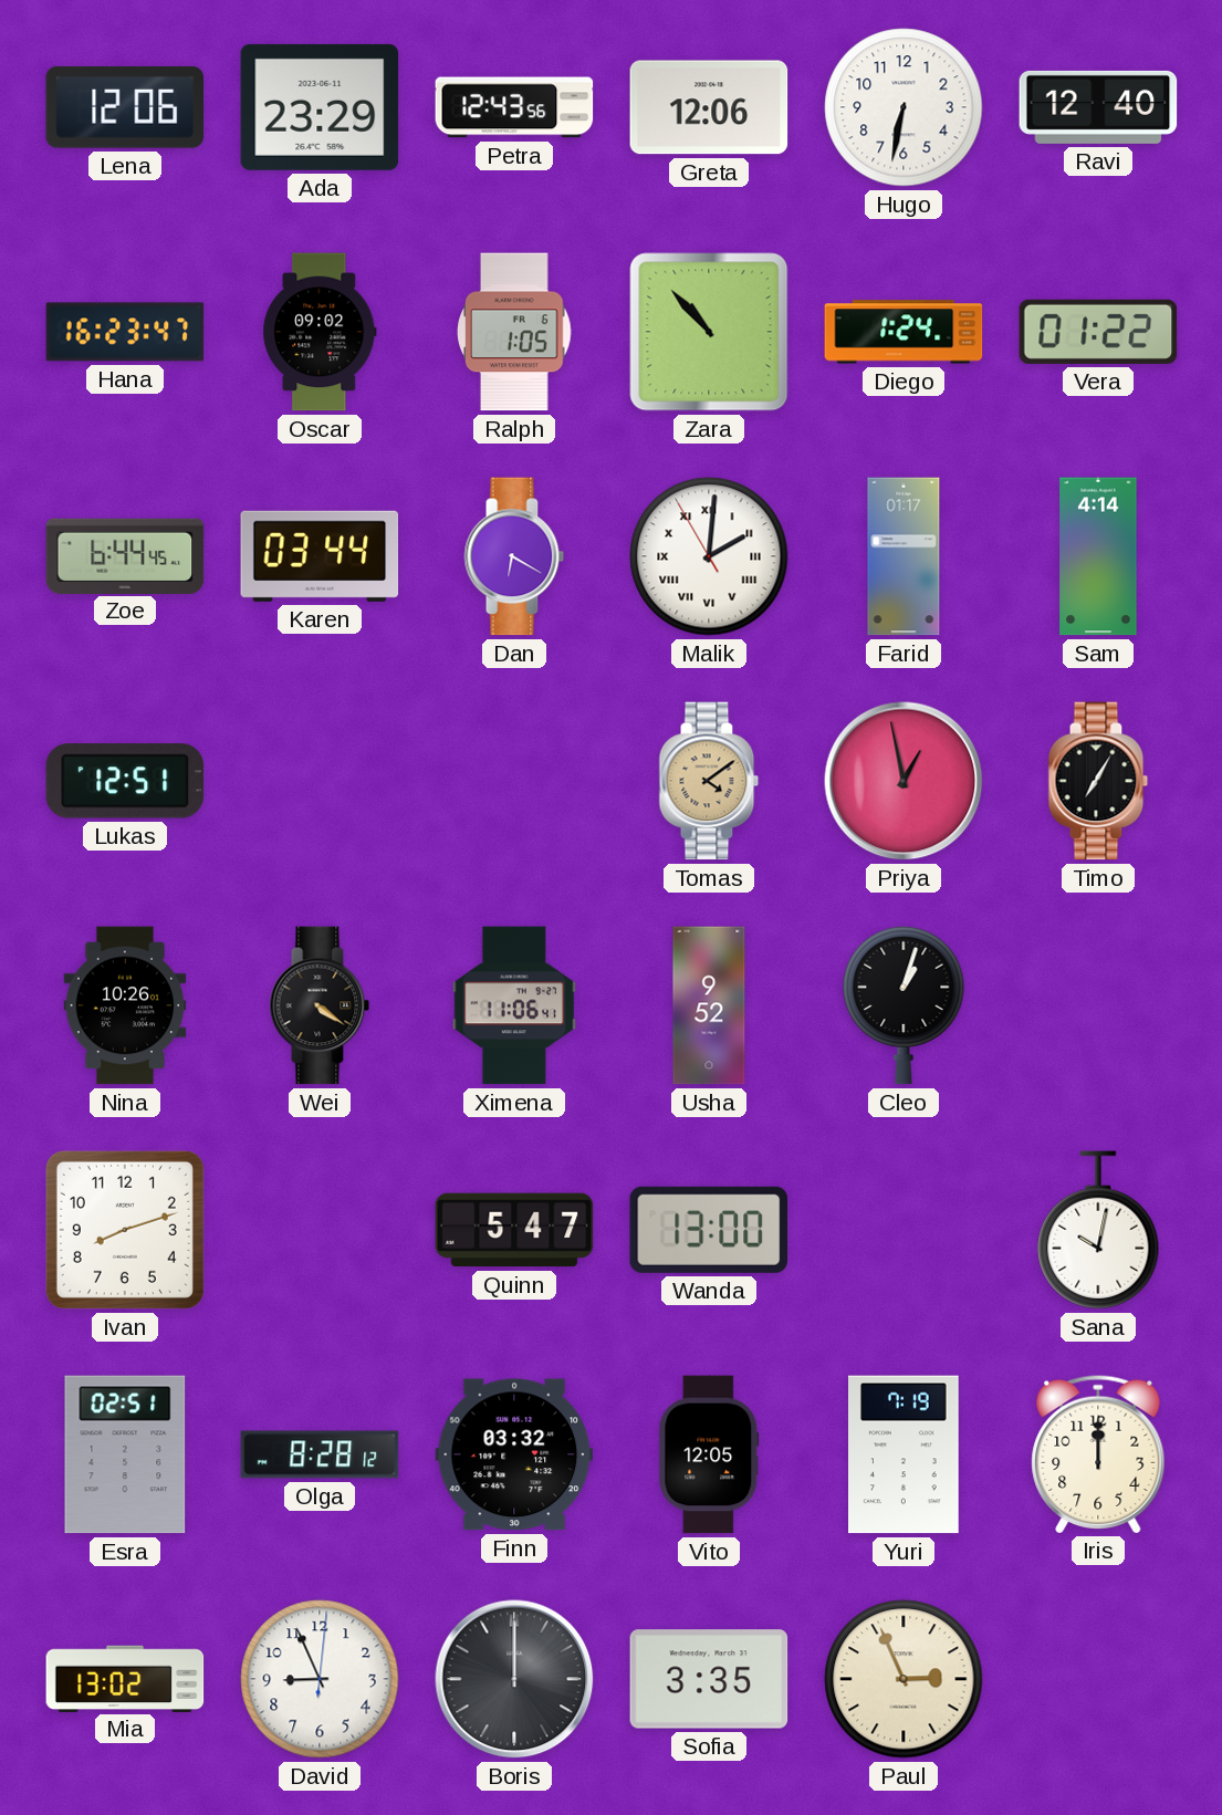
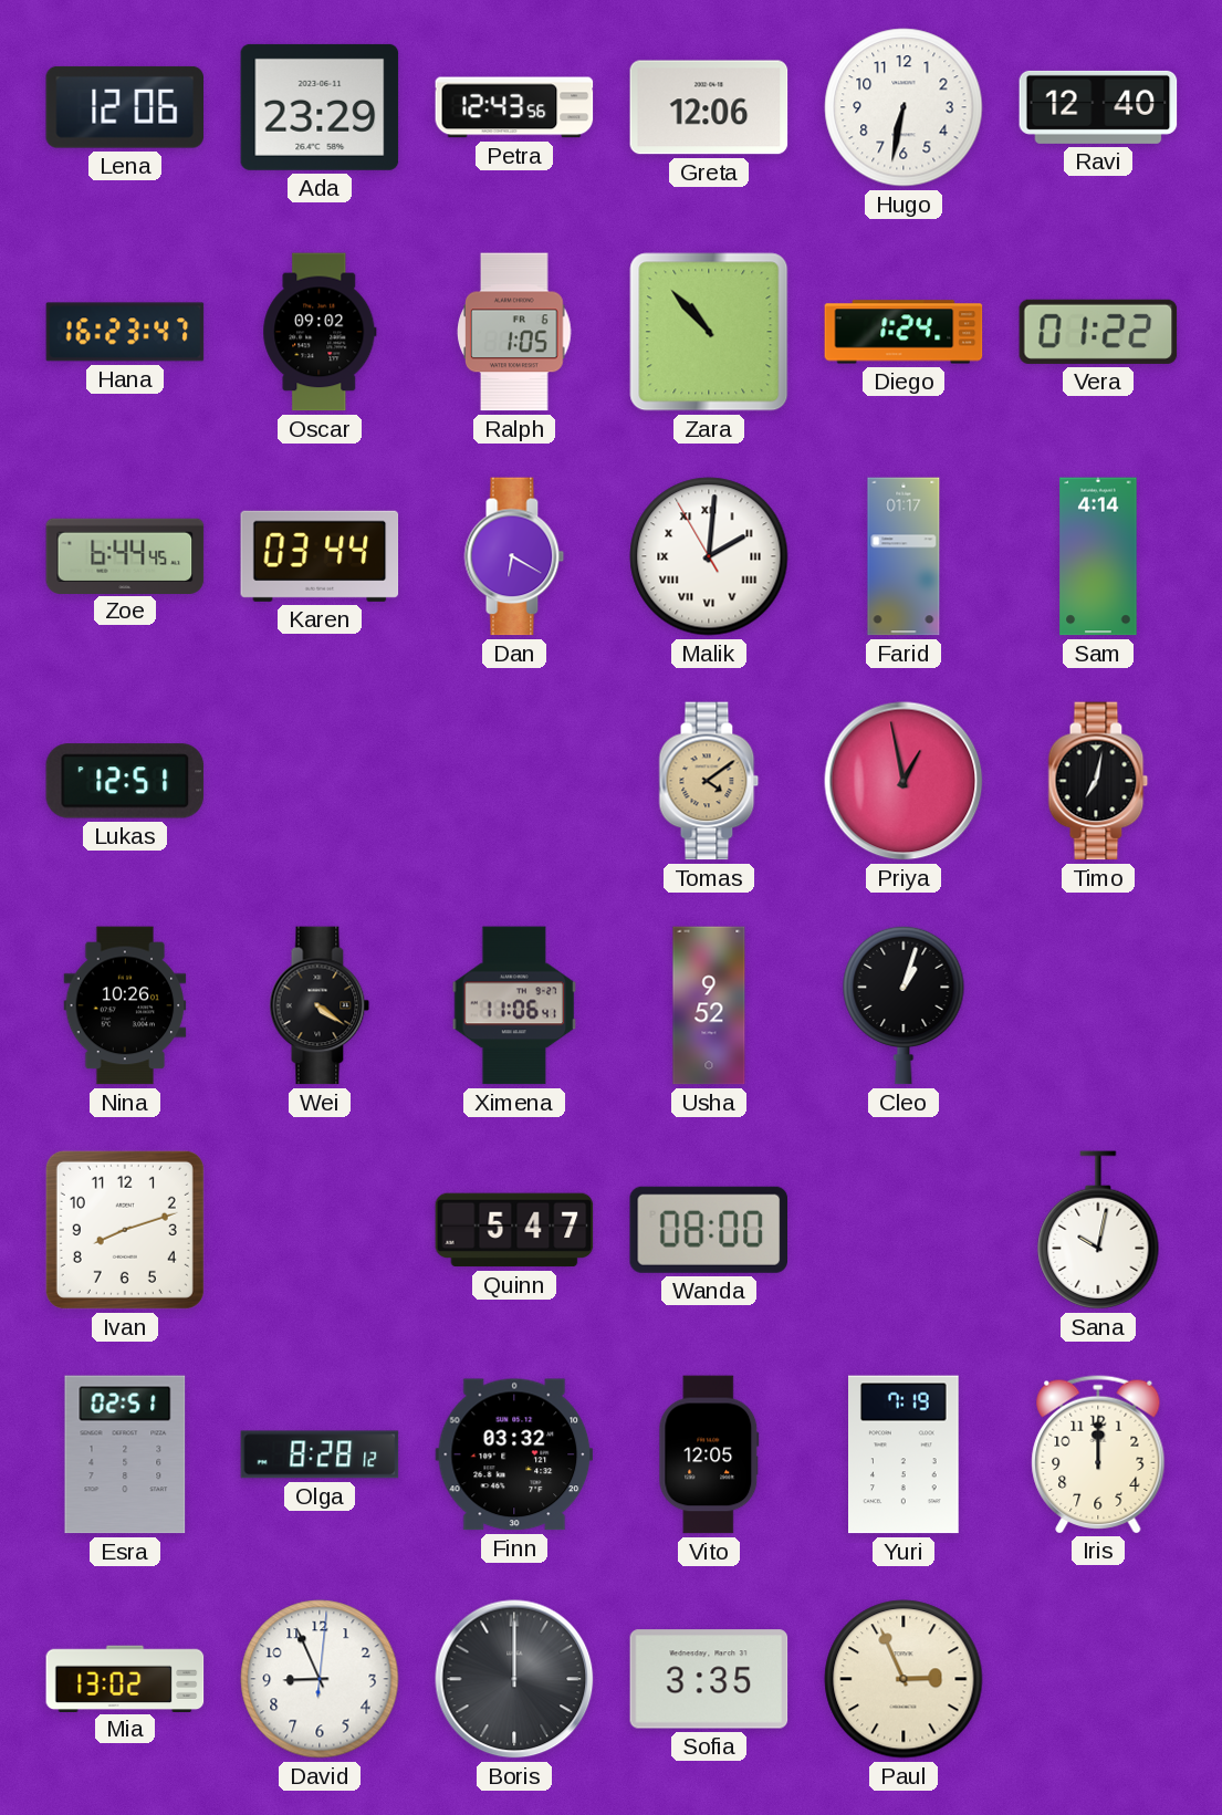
Timo: 7:05 -> 7:02 (1098, 781)
Wanda: 13:00 -> 08:00 (708, 1230)
